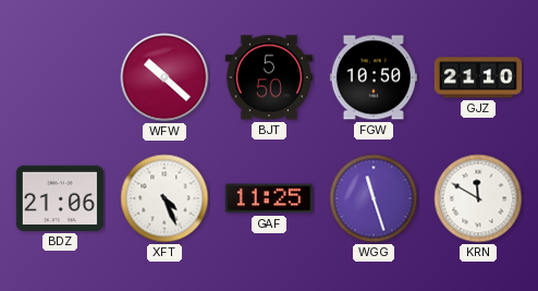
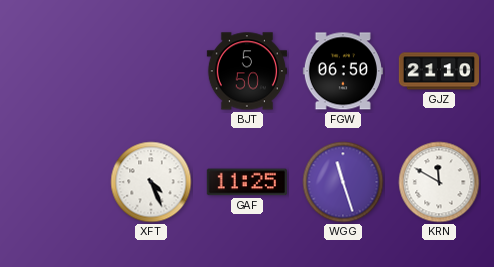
WFW: 10:22 -> none (164, 77)
FGW: 10:50 -> 06:50 (343, 71)
BDZ: 21:06 -> none (60, 198)
